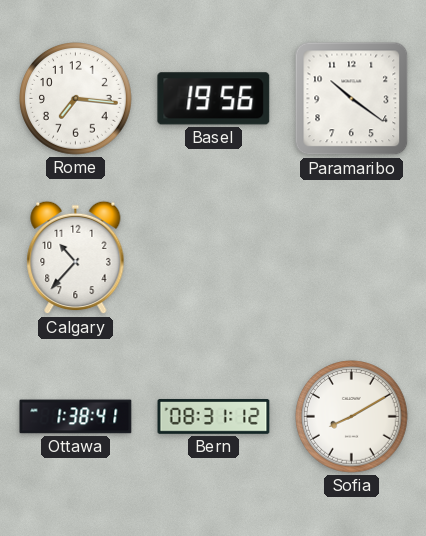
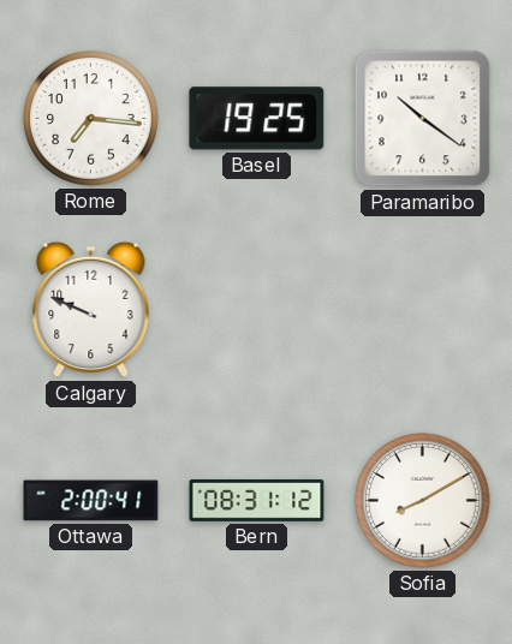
Basel: 19:56 -> 19:25 (257, 119)
Calgary: 10:37 -> 9:49 (91, 310)
Ottawa: 1:38 -> 2:00 (91, 501)
